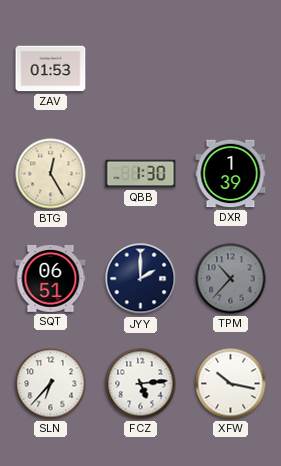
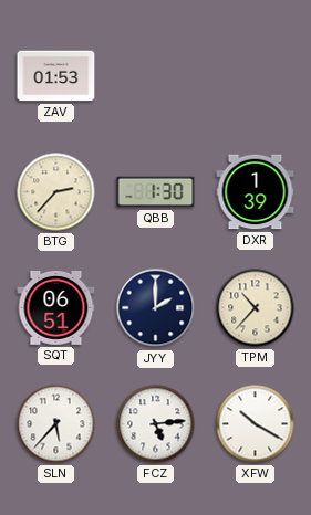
BTG: 12:25 -> 2:37 (56, 192)
TPM dial: grey -> cream (256, 308)
SLN: 6:37 -> 5:37 (56, 424)
XFW: 10:17 -> 10:20 (256, 424)
